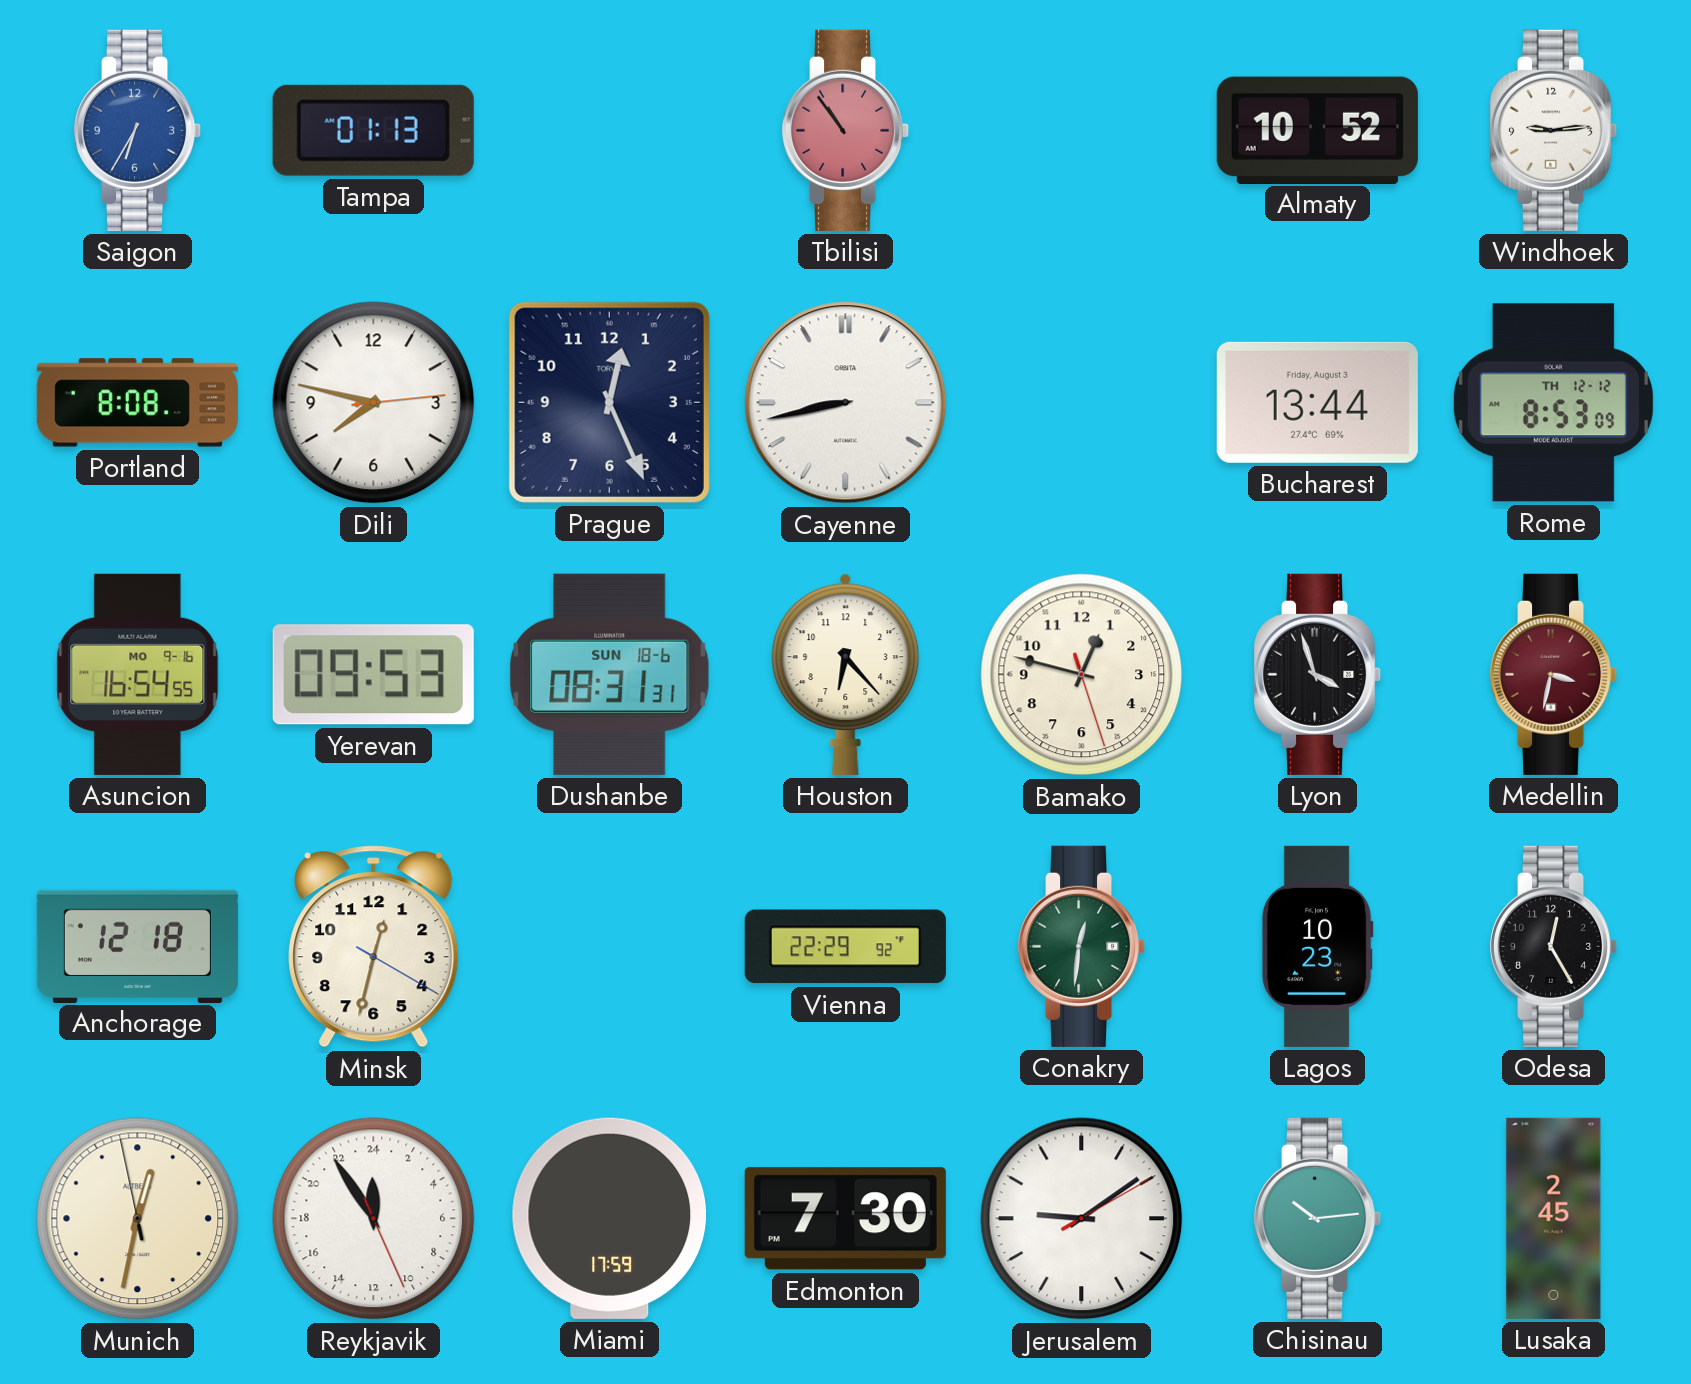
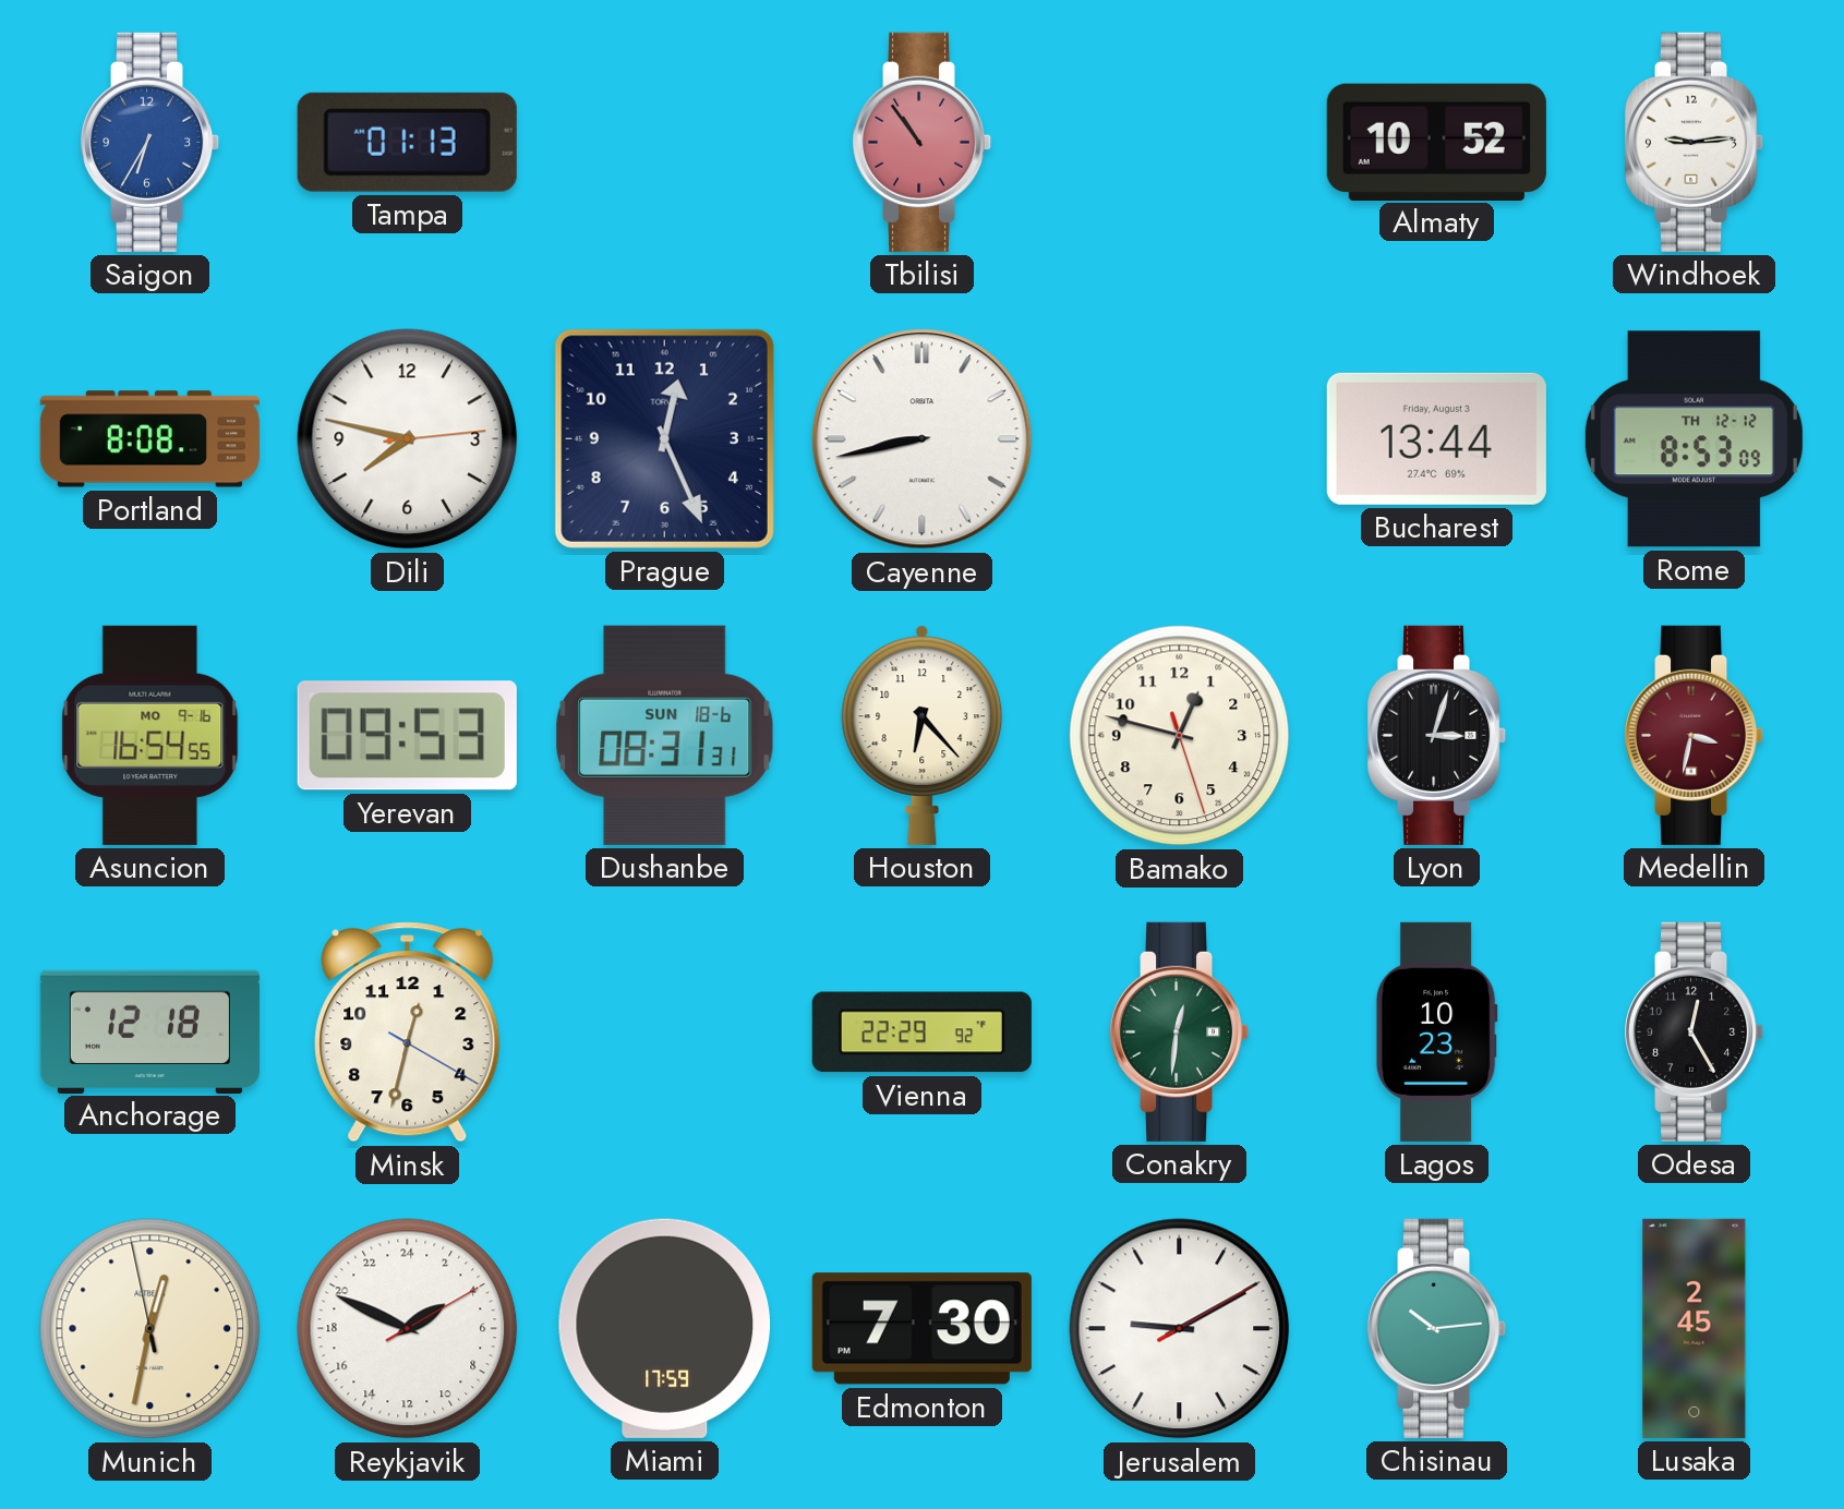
Lyon: 3:57 -> 3:03 (1438, 735)
Reykjavik: 23:54 -> 3:49 (408, 1329)
Jerusalem: 9:09 -> 9:10 (1180, 1329)
